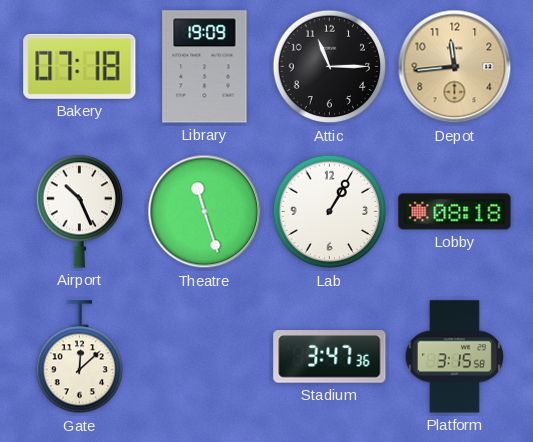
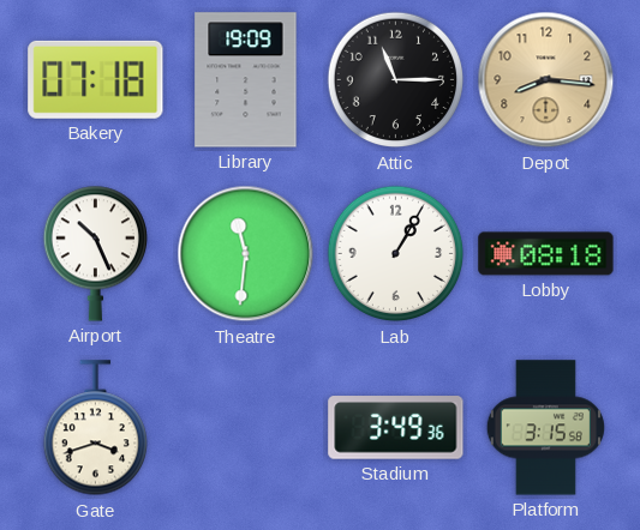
Depot: 11:44 -> 8:16 (546, 80)
Theatre: 11:27 -> 11:31 (246, 254)
Gate: 12:08 -> 3:42 (95, 428)
Stadium: 3:47 -> 3:49 (396, 428)
